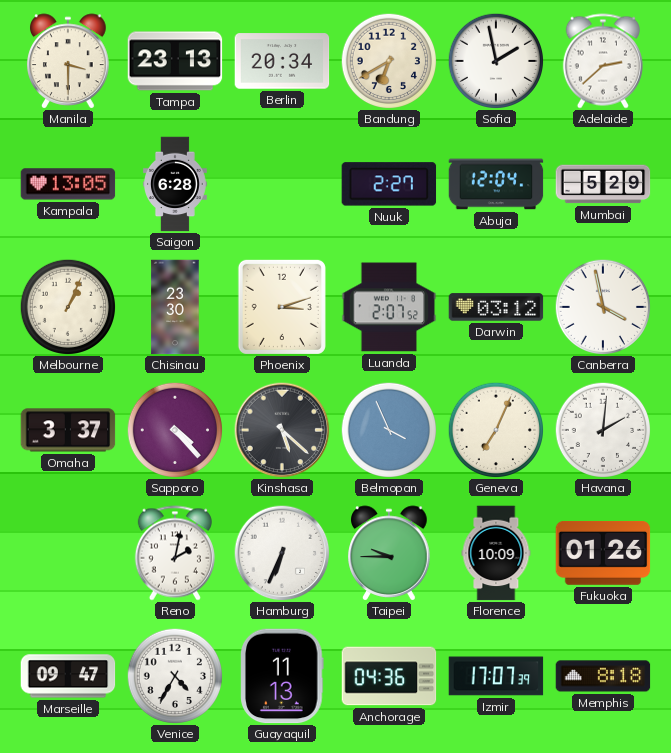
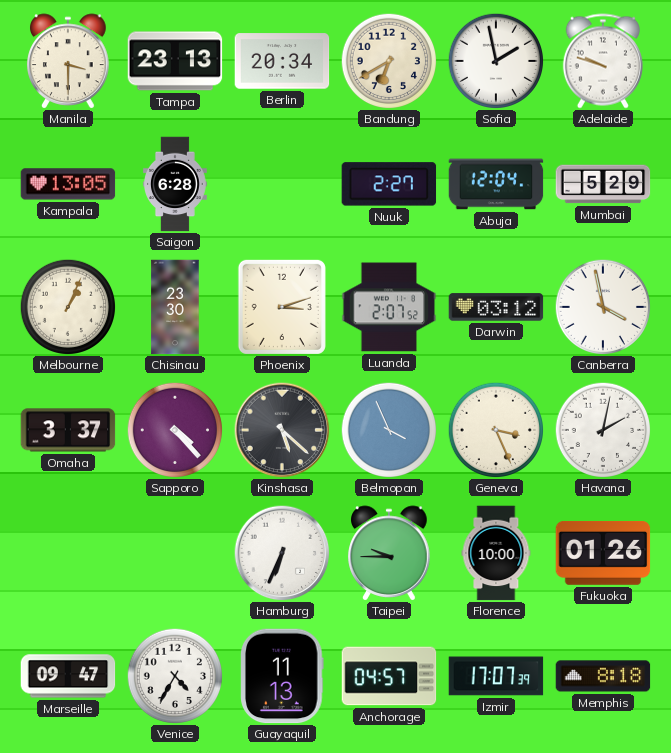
Adelaide: 2:38 -> 9:48 (603, 61)
Geneva: 7:04 -> 3:26 (496, 430)
Havana: 2:01 -> 2:02 (603, 430)
Reno: 2:02 -> none (175, 553)
Florence: 10:09 -> 10:00 (496, 553)
Anchorage: 04:36 -> 04:57 (389, 676)
